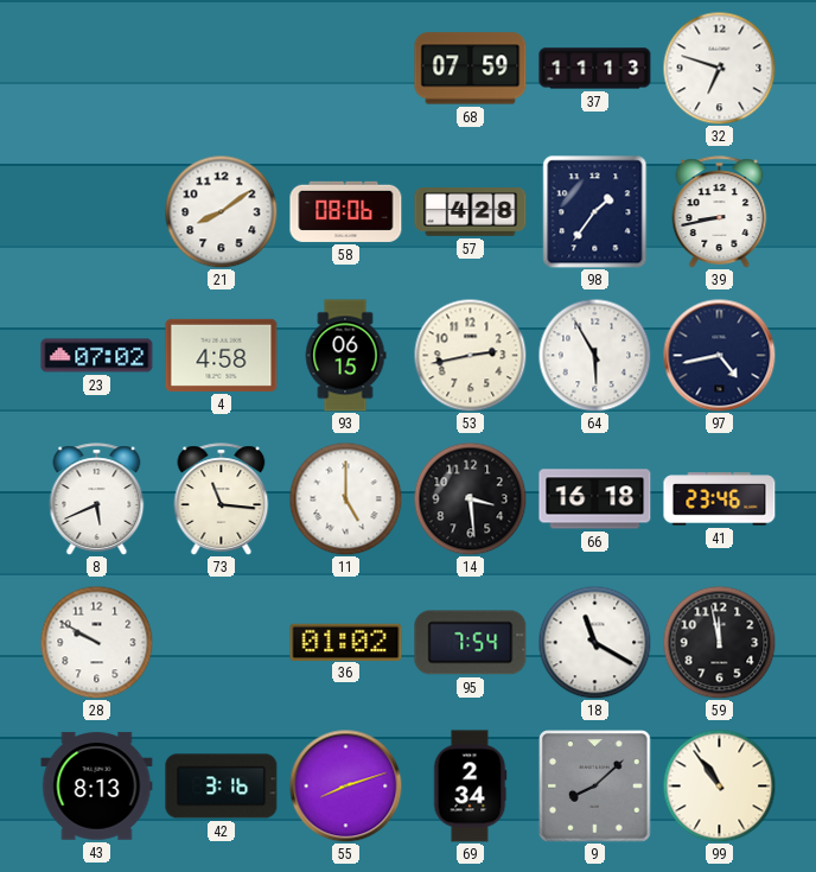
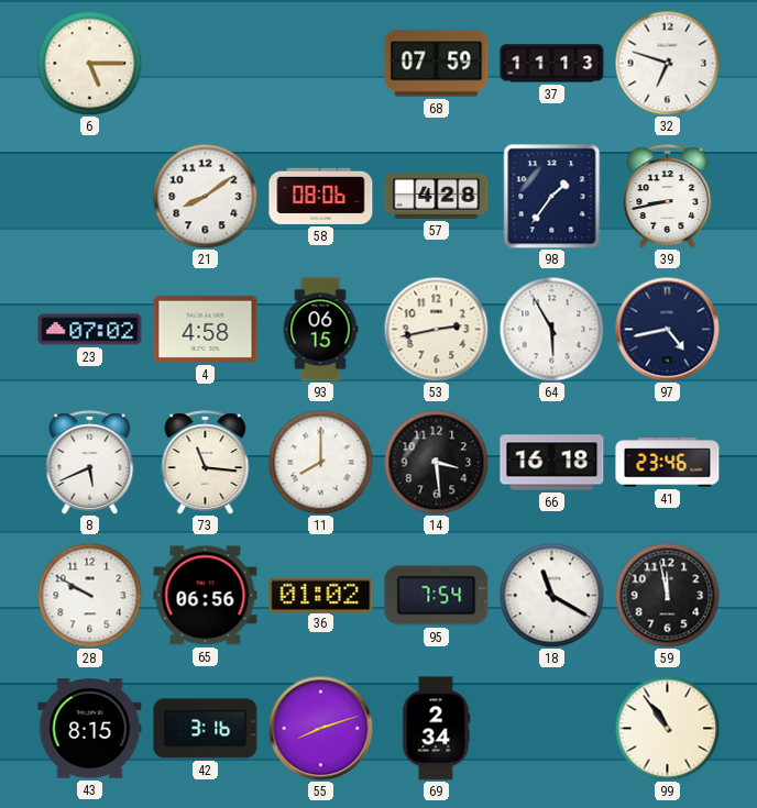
6: none -> 5:15 (89, 63)
11: 5:00 -> 8:00 (320, 462)
65: none -> 06:56 (206, 596)
43: 8:13 -> 8:15 (90, 729)
9: 8:08 -> none (595, 787)
